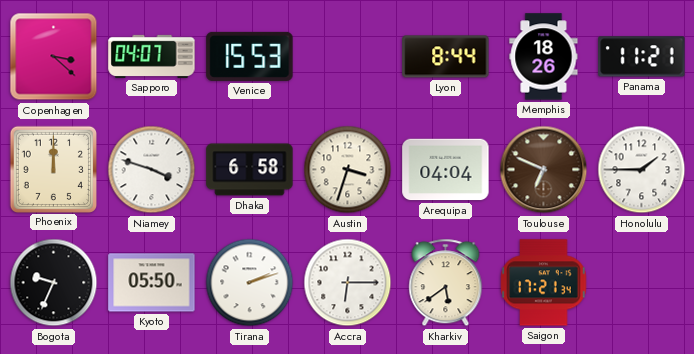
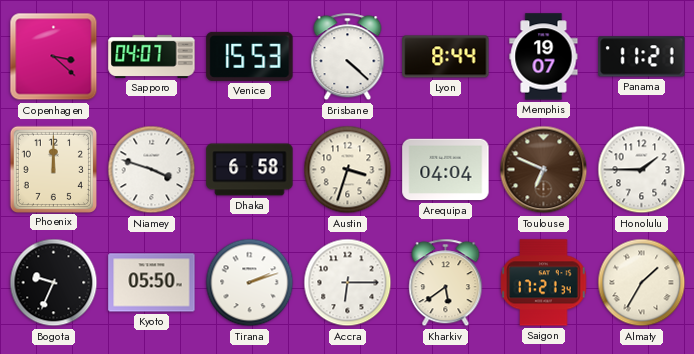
Brisbane: none -> 4:22 (348, 57)
Memphis: 18:26 -> 19:07 (544, 57)
Almaty: none -> 1:35 (642, 283)
